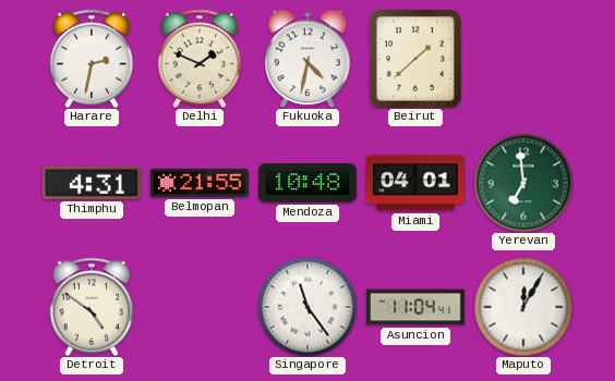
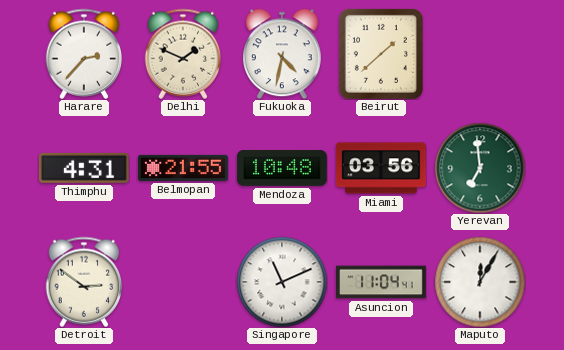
Harare: 2:32 -> 2:37 (84, 54)
Miami: 04:01 -> 03:56 (381, 168)
Detroit: 4:51 -> 2:51 (84, 282)
Singapore: 11:24 -> 11:11 (282, 282)
